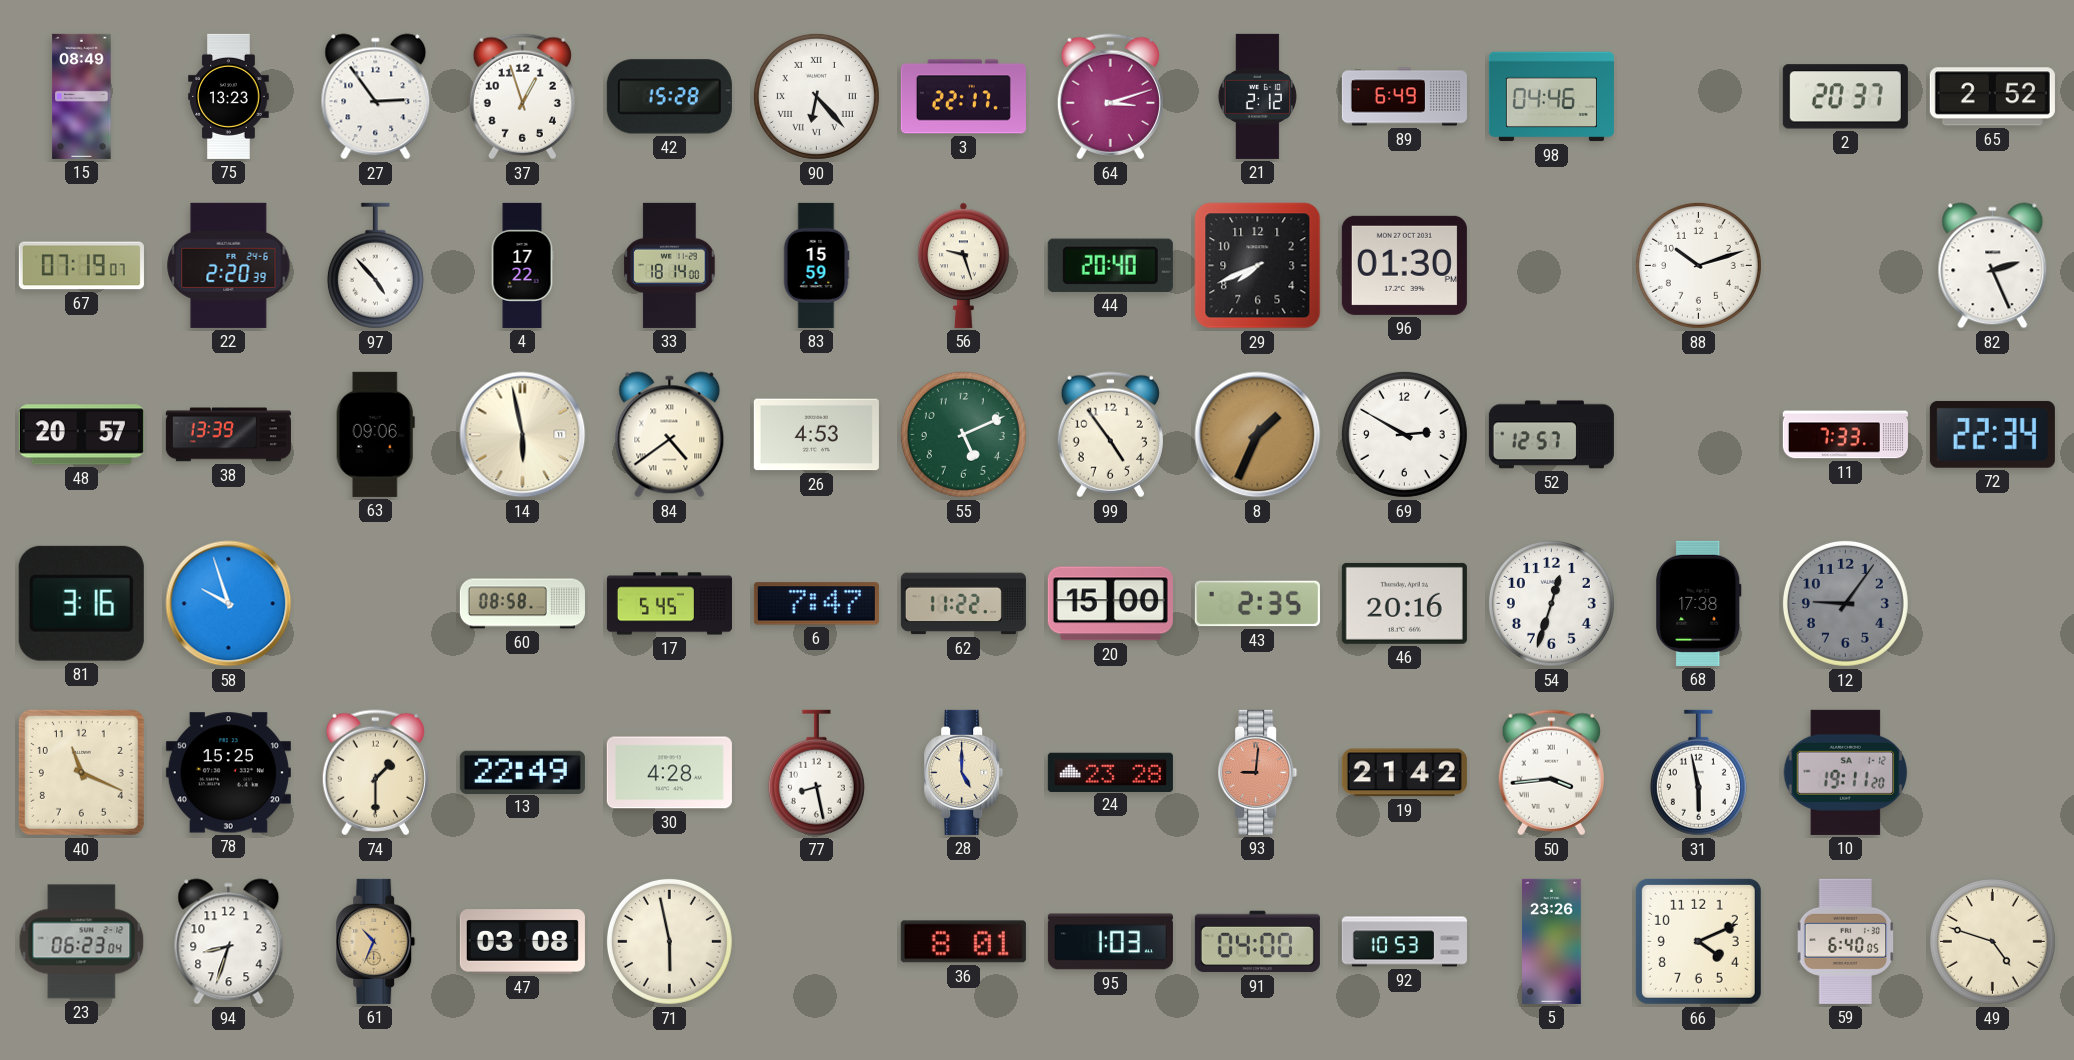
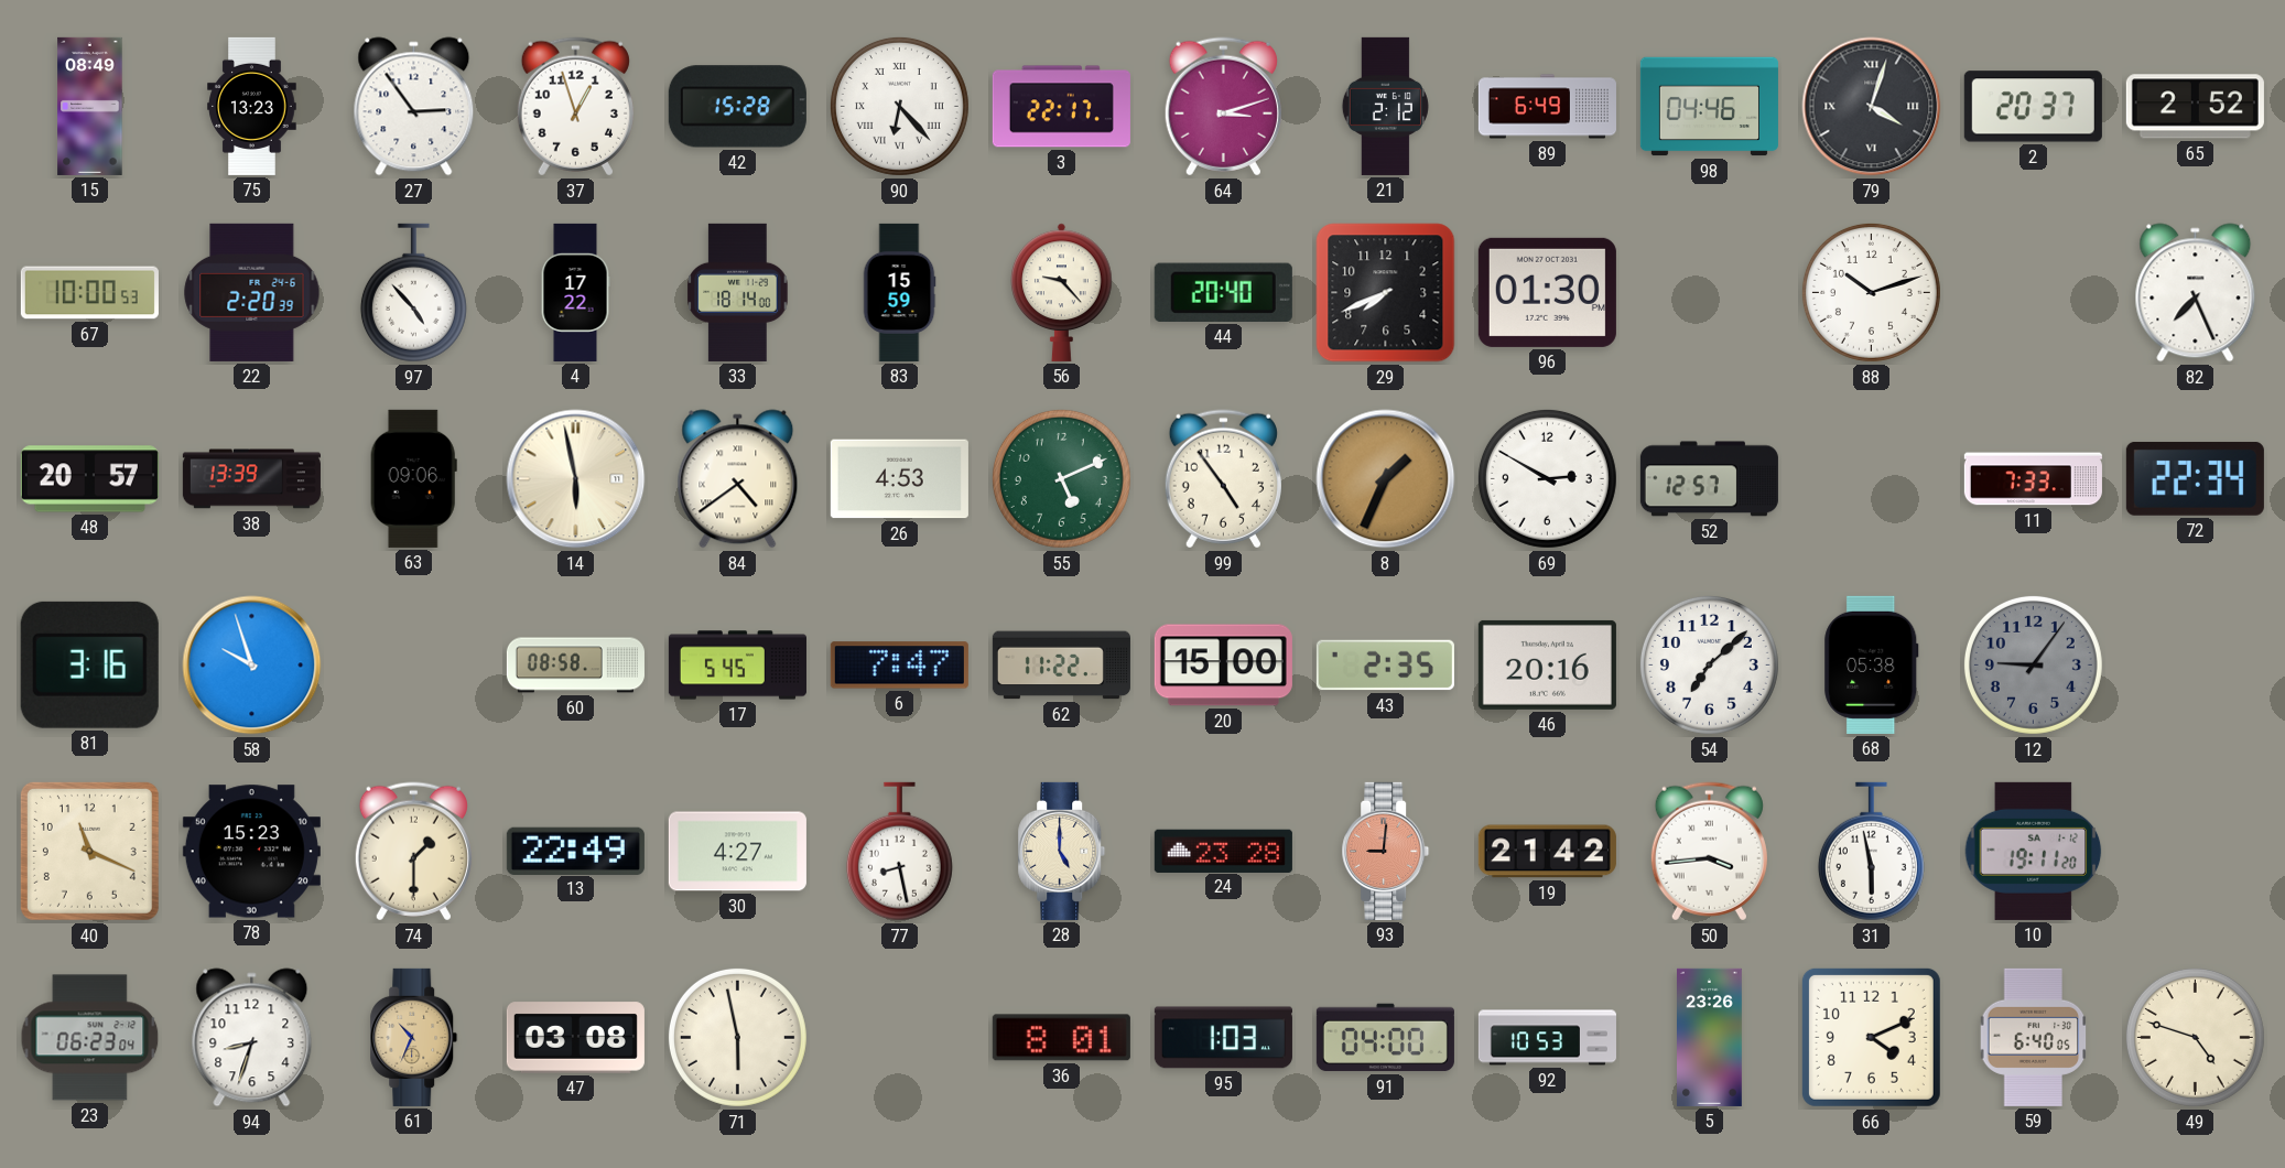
79: none -> 4:03 (1872, 107)
67: 07:19 -> 10:00 (89, 293)
56: 9:27 -> 9:23 (1062, 292)
82: 2:26 -> 7:26 (2196, 293)
54: 12:33 -> 7:08 (1709, 664)
68: 17:38 -> 05:38 (1872, 664)
78: 15:25 -> 15:23 (251, 852)
30: 4:28 -> 4:27 (737, 852)
